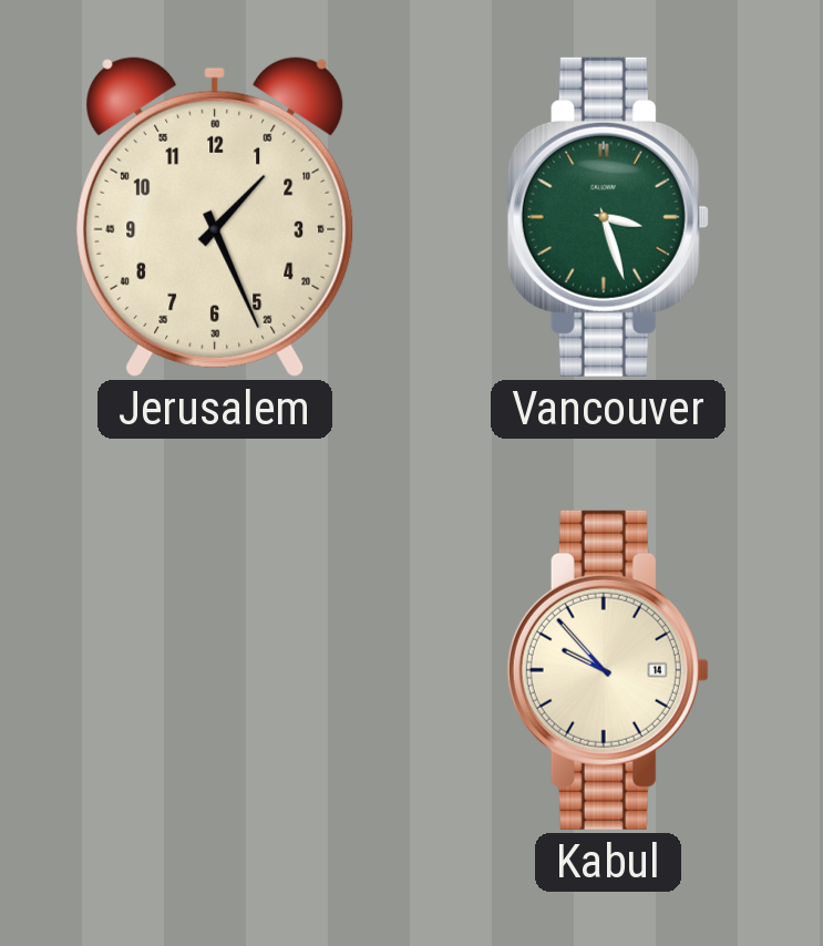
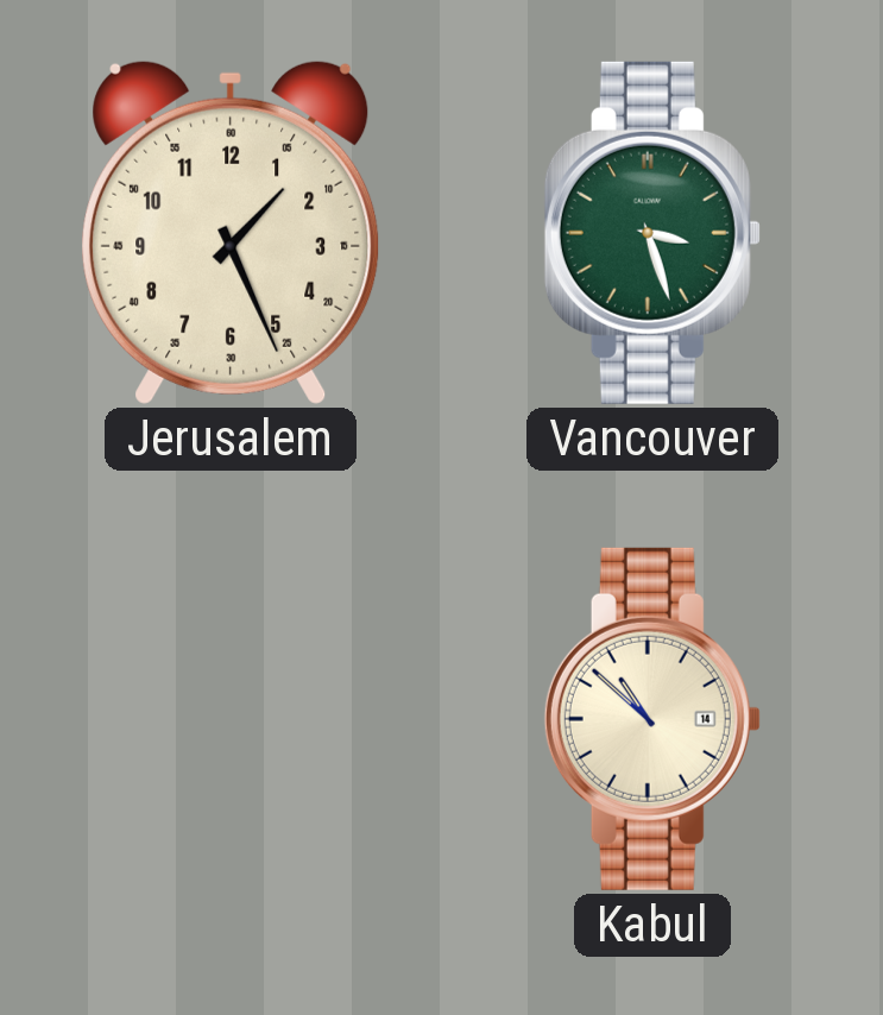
Kabul: 9:53 -> 10:52 (652, 719)
